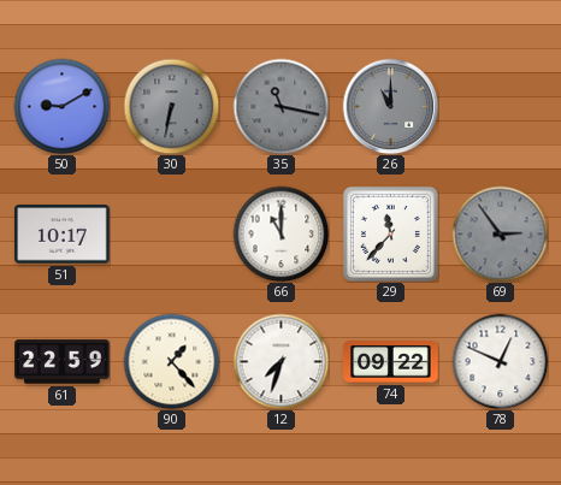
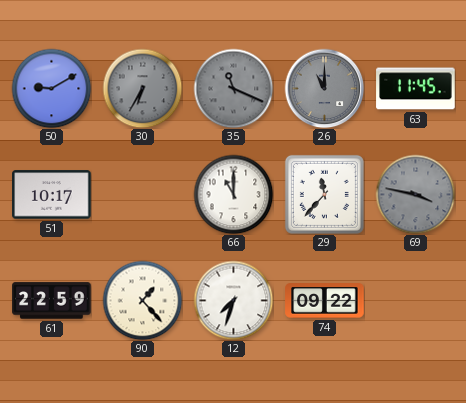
30: 6:32 -> 6:35 (142, 88)
35: 11:17 -> 11:19 (233, 88)
63: none -> 11:45 (416, 89)
69: 2:54 -> 3:47 (415, 194)
78: 12:49 -> none (500, 361)
